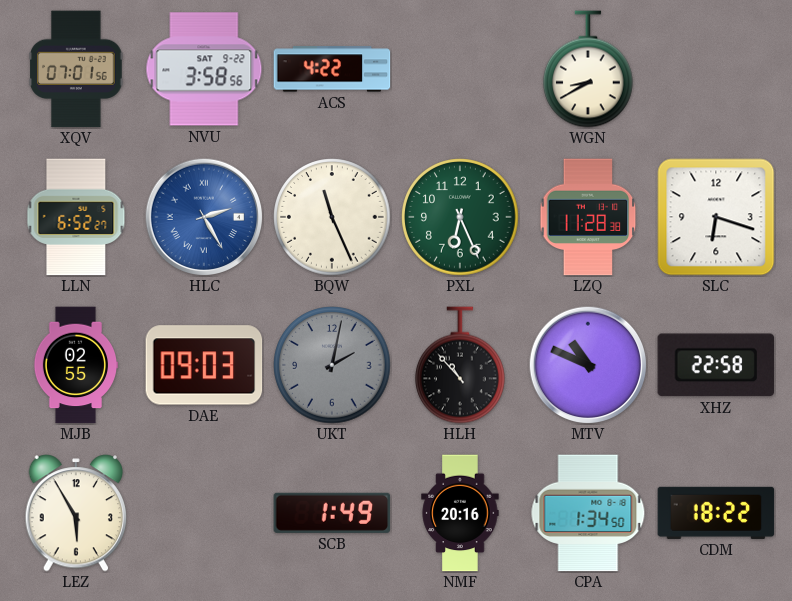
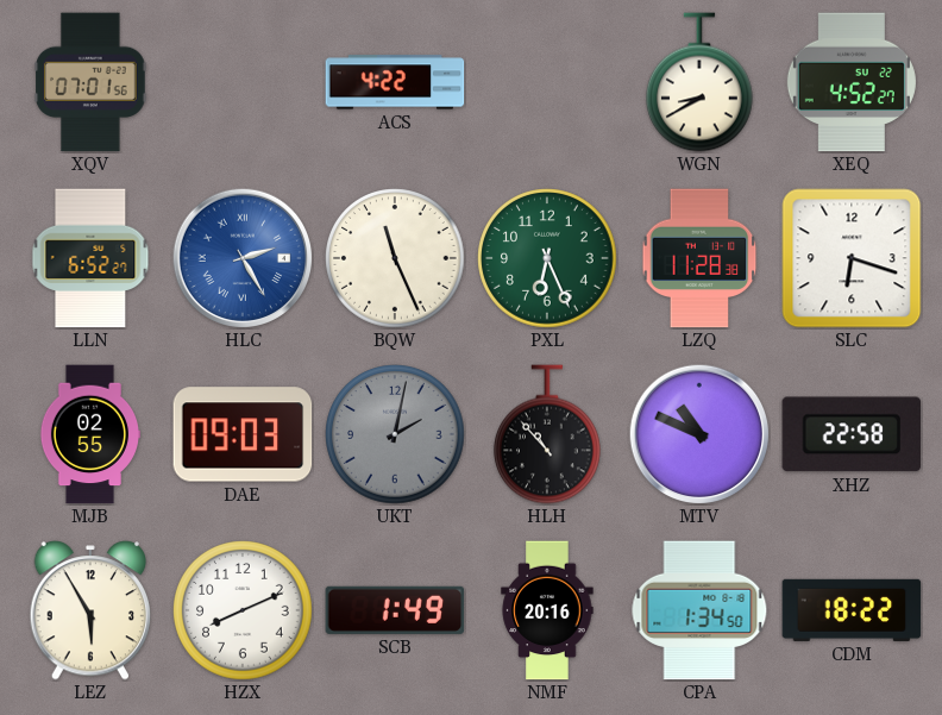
NVU: 3:58 -> none (204, 69)
XEQ: none -> 4:52 (852, 82)
HZX: none -> 8:11 (243, 610)
